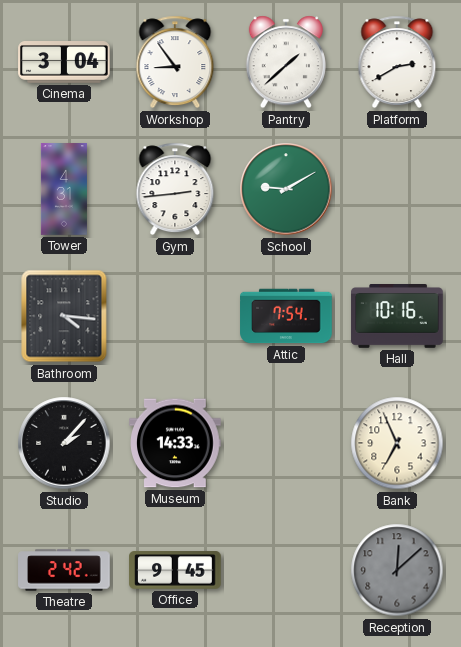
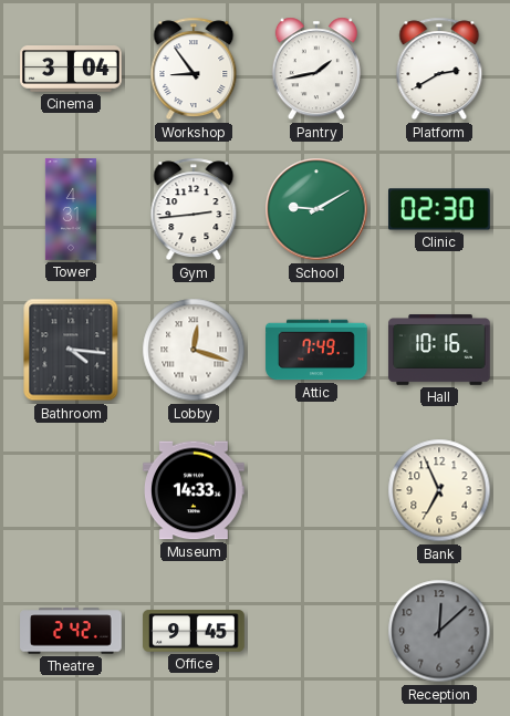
Pantry: 1:38 -> 1:43 (316, 69)
Clinic: none -> 02:30 (440, 209)
Lobby: none -> 12:18 (194, 350)
Attic: 7:54 -> 7:49 (316, 350)
Studio: 2:07 -> none (64, 443)
